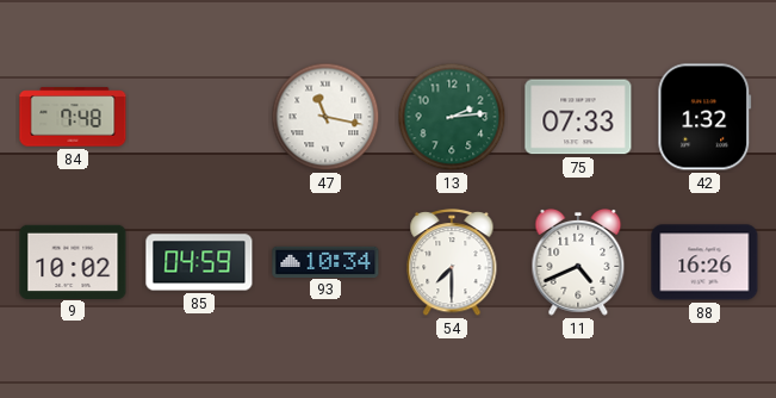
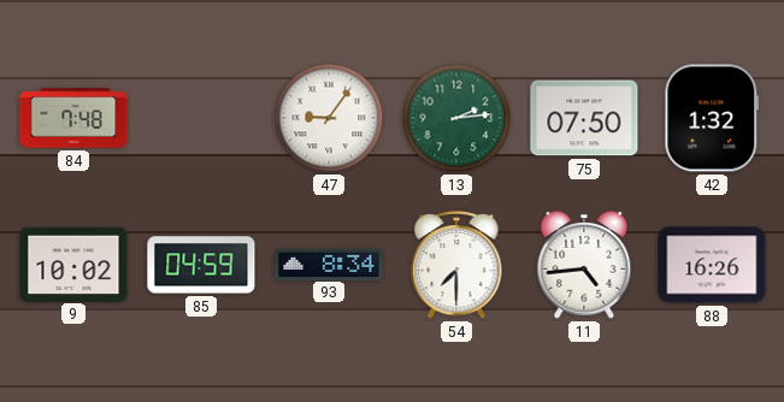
47: 11:17 -> 9:06 (329, 118)
75: 07:33 -> 07:50 (584, 118)
93: 10:34 -> 8:34 (329, 264)
11: 4:41 -> 4:44 (584, 265)
